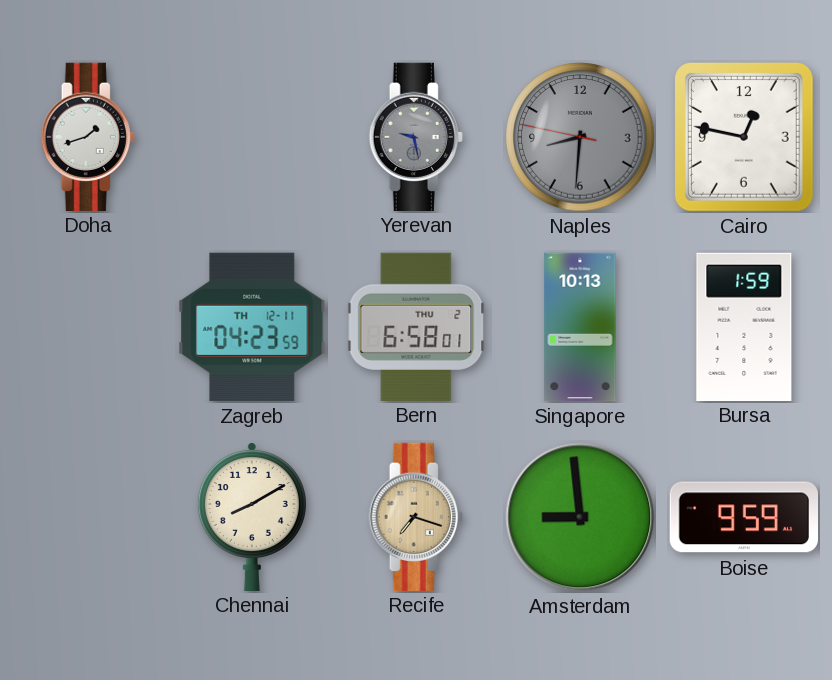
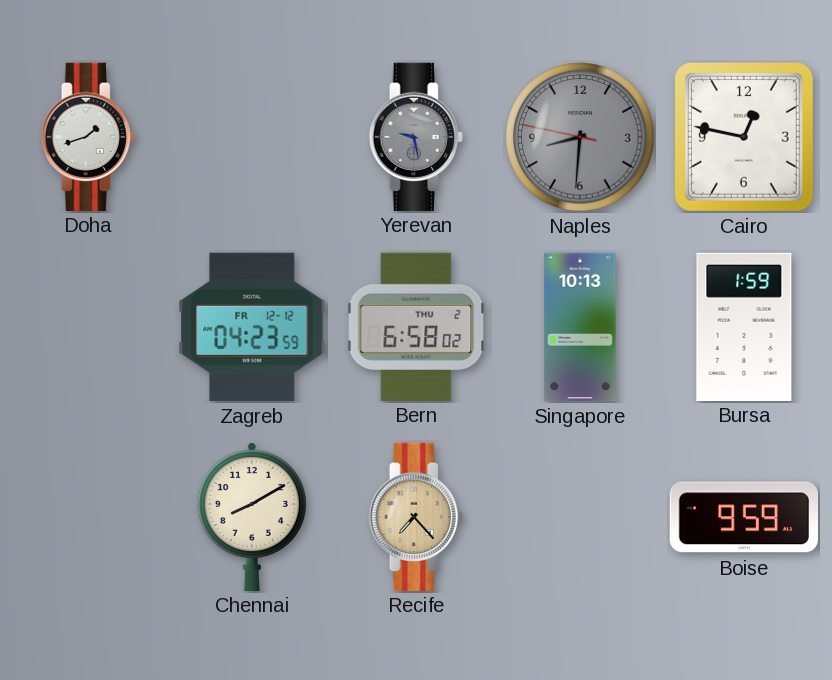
Zagreb date: TH 12-11 -> FR 12-12 (252, 327)
Bern: 6:58:01 -> 6:58:02 (416, 326)
Recife: 7:18 -> 7:23 (416, 516)
Amsterdam: 8:59 -> none (580, 517)
